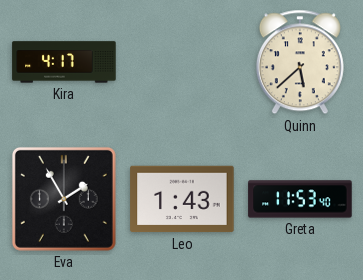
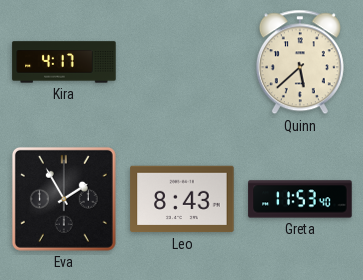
Leo: 1:43 -> 8:43 (182, 199)
